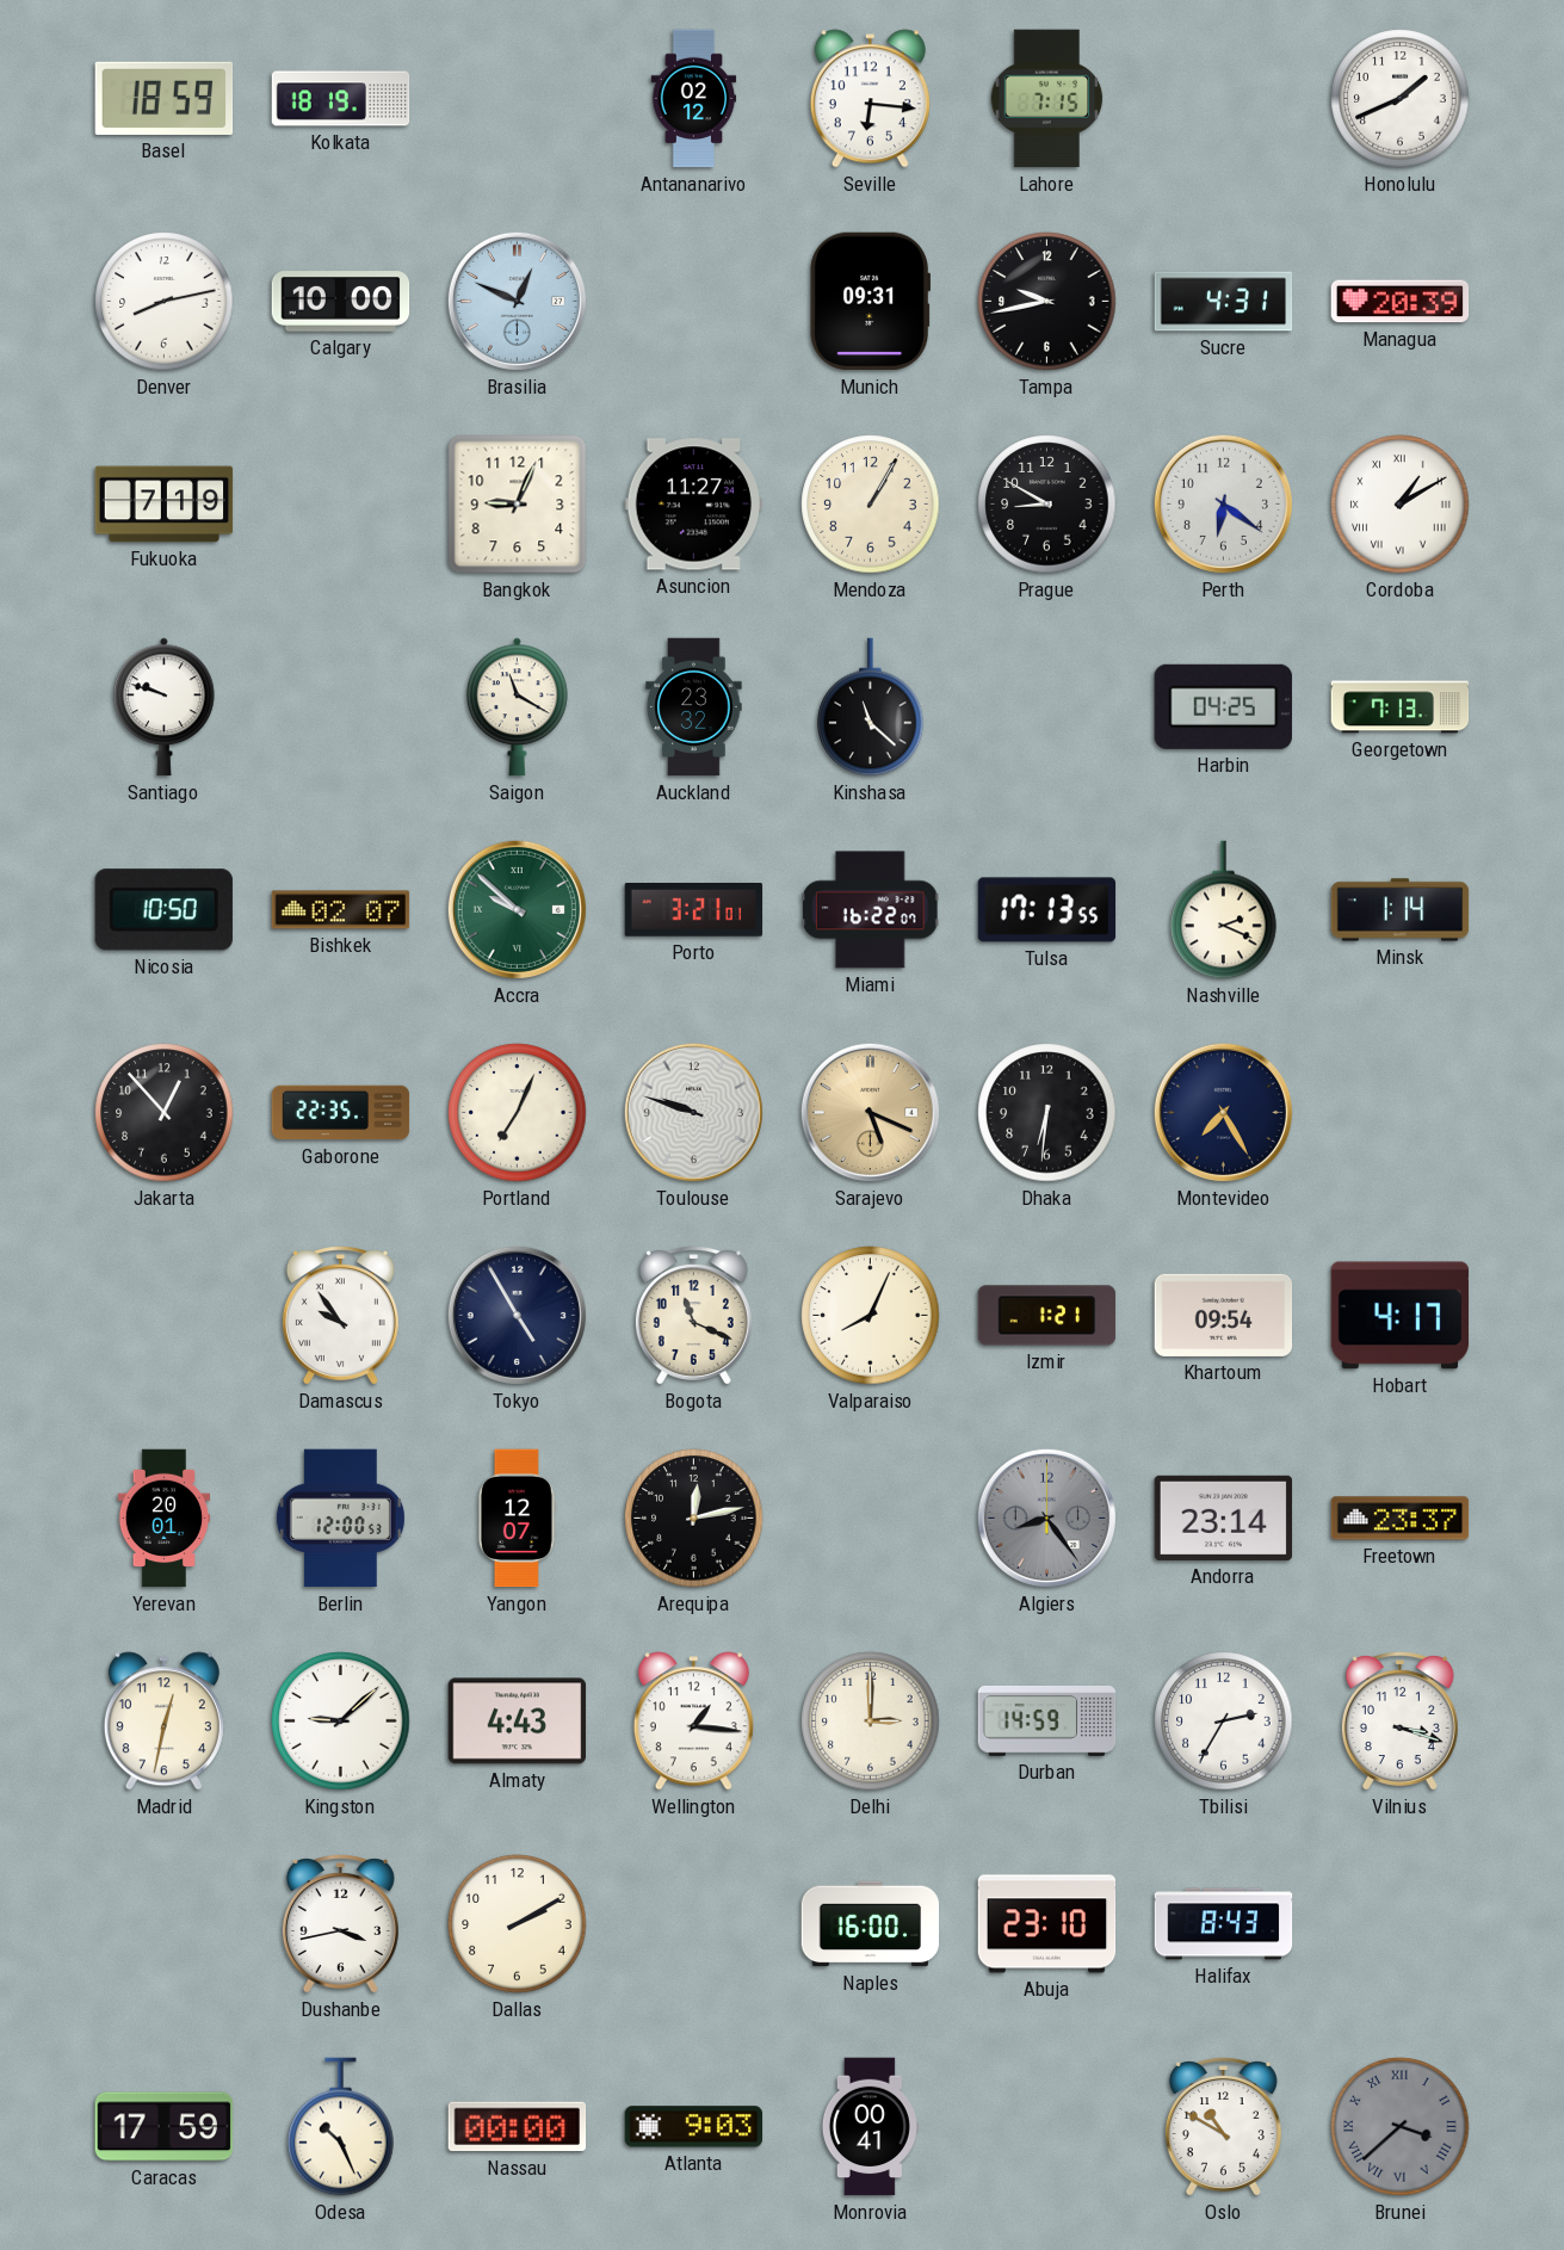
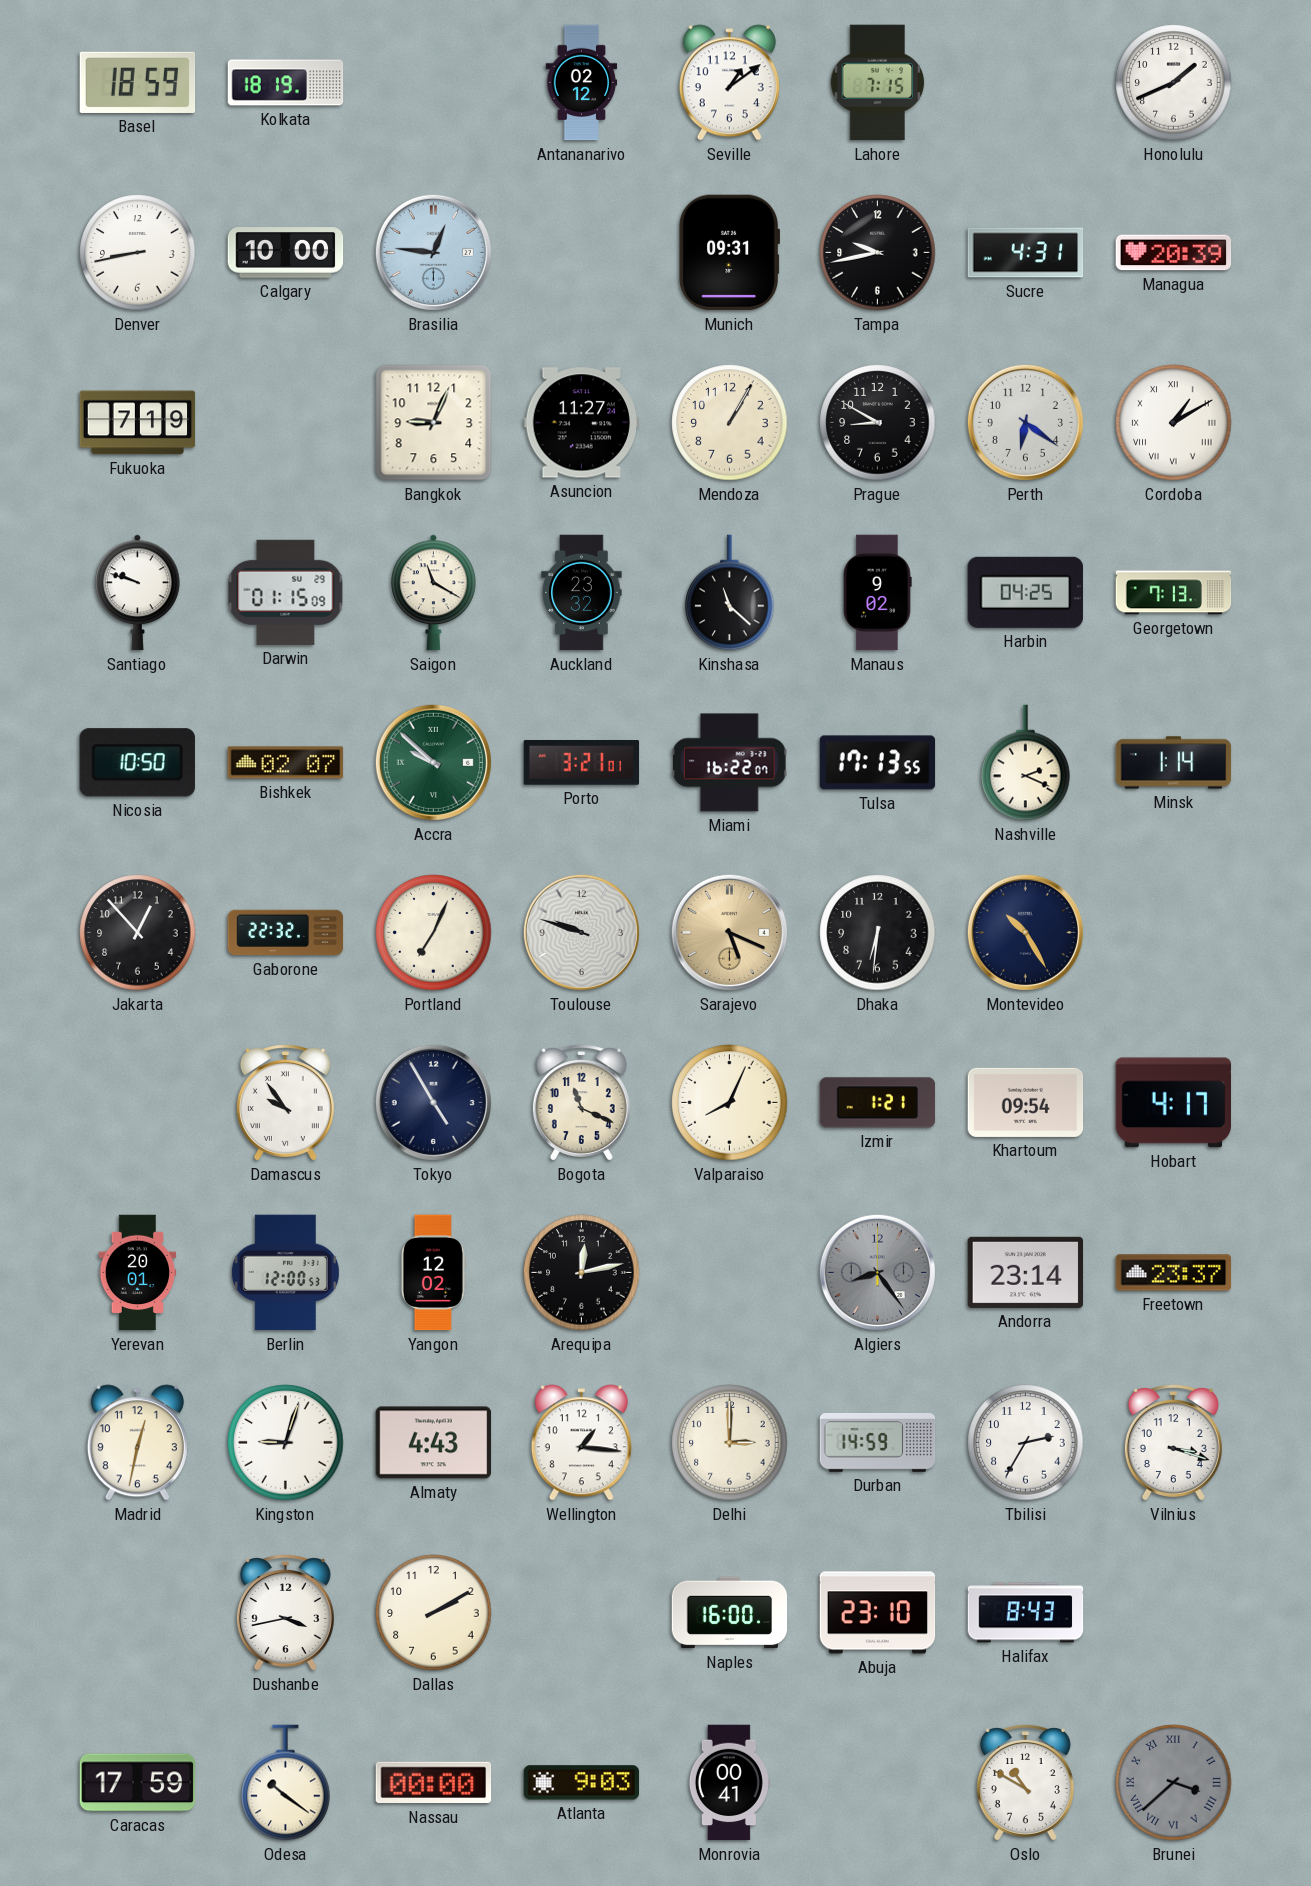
Seville: 6:16 -> 1:09 (729, 83)
Denver: 8:13 -> 8:43 (138, 253)
Brasilia: 12:49 -> 12:46 (433, 252)
Darwin: none -> 01:15 (286, 592)
Manaus: none -> 9:02 (877, 593)
Gaborone: 22:35 -> 22:32 (286, 933)
Montevideo: 7:25 -> 10:25 (1025, 932)
Yangon: 12:07 -> 12:02 (433, 1273)
Kingston: 9:08 -> 9:03 (286, 1443)
Odesa: 10:26 -> 10:21 (286, 1783)
